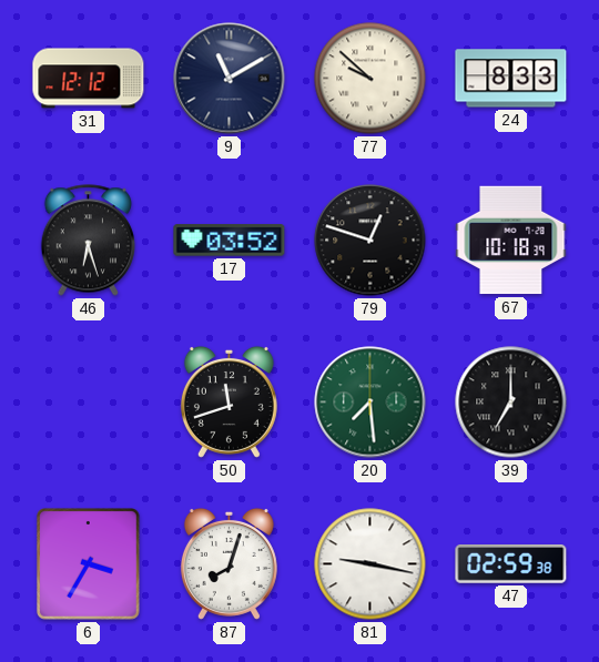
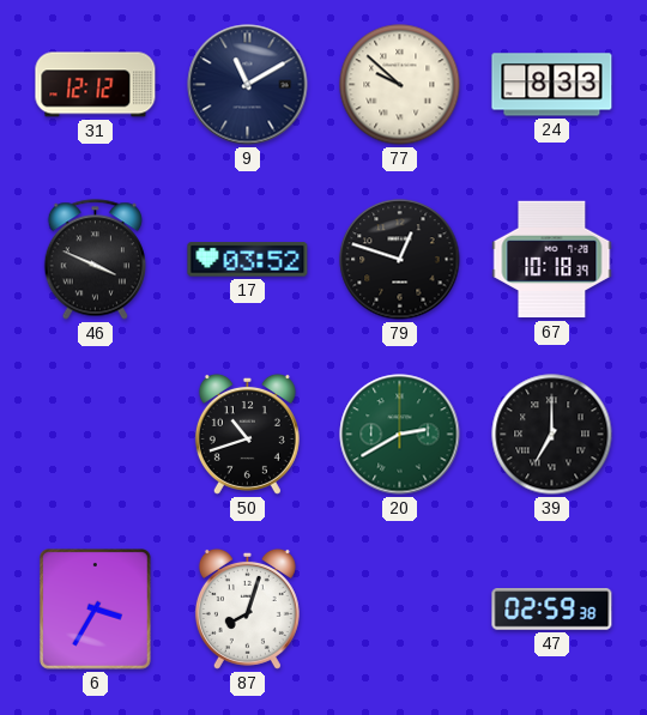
46: 6:27 -> 3:49 (95, 260)
50: 11:42 -> 10:42 (247, 434)
20: 7:29 -> 2:40 (400, 435)
81: 9:17 -> none (370, 564)
